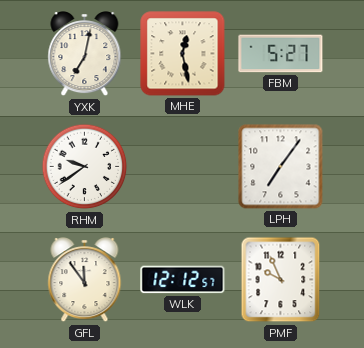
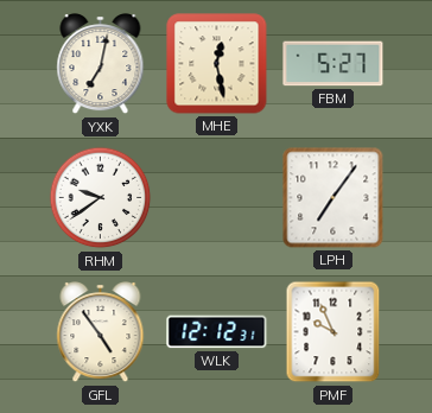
GFL: 11:54 -> 4:54 (101, 333)
WLK: 12:12:57 -> 12:12:31 (217, 332)
